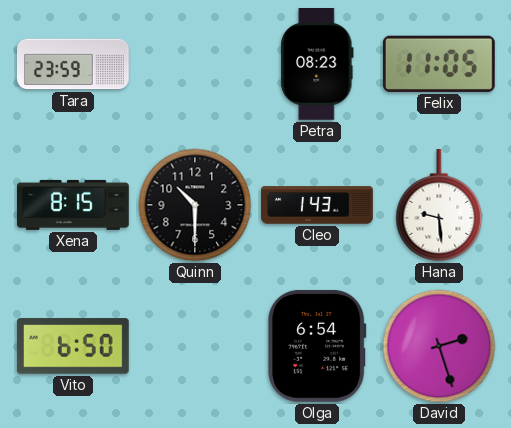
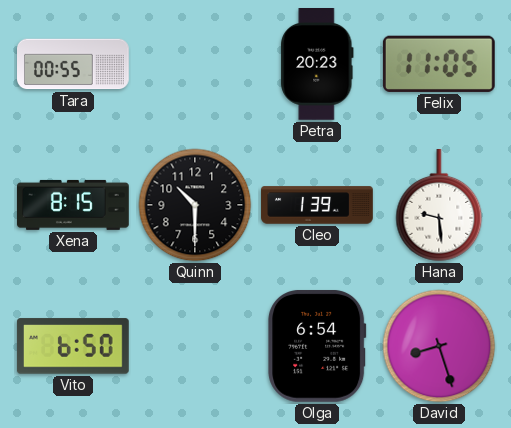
Tara: 23:59 -> 00:55 (74, 64)
Petra: 08:23 -> 20:23 (317, 65)
Cleo: 1:43 -> 1:39 (317, 205)
David: 2:27 -> 8:27 (439, 346)
